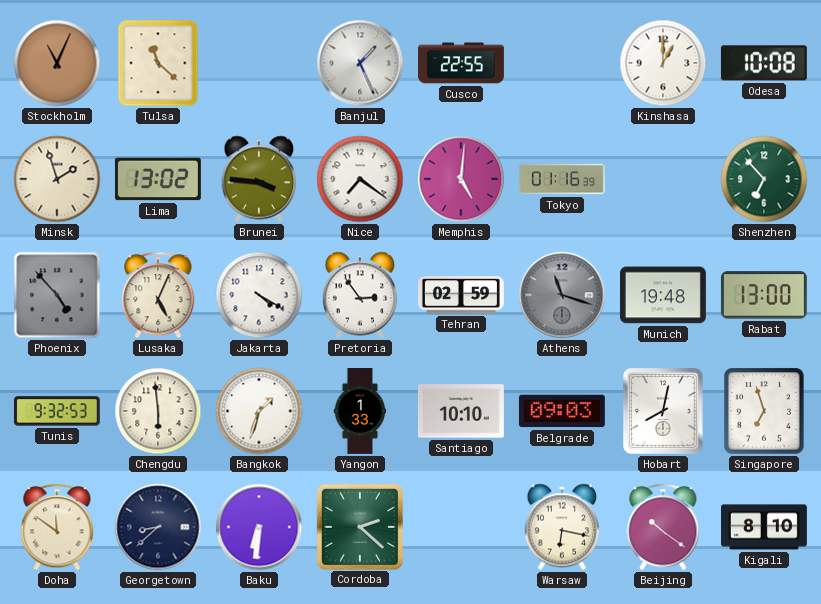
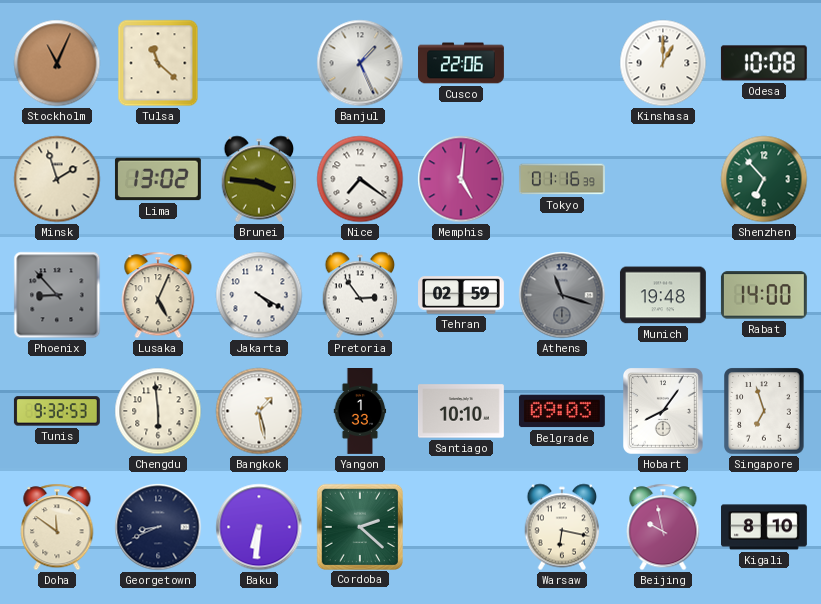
Cusco: 22:55 -> 22:06 (462, 63)
Phoenix: 4:53 -> 8:53 (57, 295)
Rabat: 13:00 -> 14:00 (764, 295)
Bangkok: 1:33 -> 1:28 (259, 411)
Hobart: 8:02 -> 8:06 (664, 412)
Georgetown: 8:38 -> 8:41 (158, 527)
Beijing: 10:21 -> 9:58 (663, 527)
